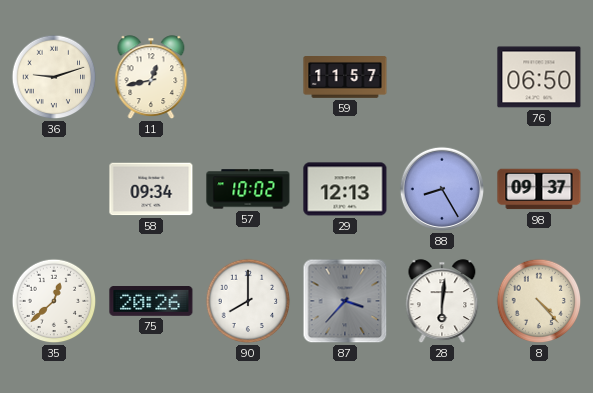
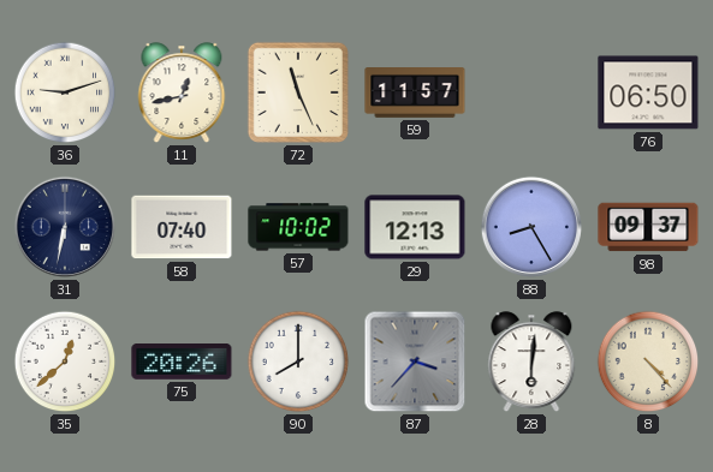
72: none -> 11:26 (298, 92)
31: none -> 6:32 (65, 227)
58: 09:34 -> 07:40 (182, 227)
